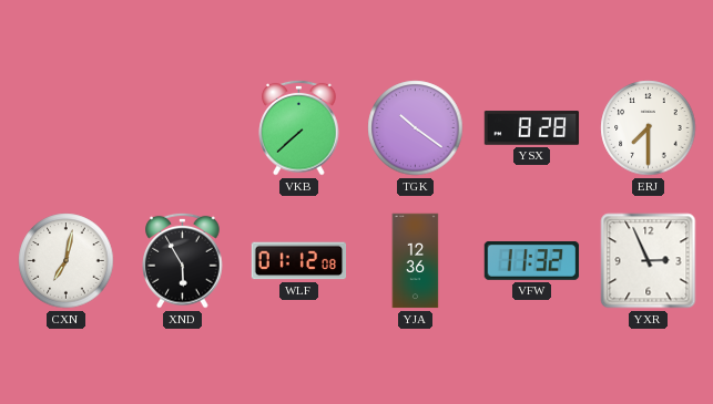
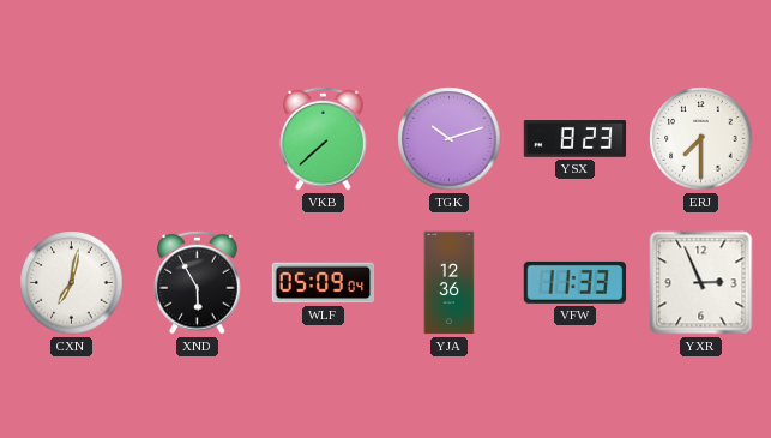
TGK: 10:21 -> 10:12 (450, 139)
YSX: 8:28 -> 8:23 (576, 139)
WLF: 01:12 -> 05:09 (324, 283)
VFW: 11:32 -> 11:33 (576, 282)
